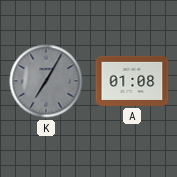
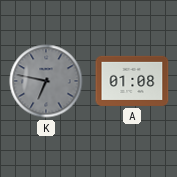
K: 7:05 -> 6:47 (46, 81)
